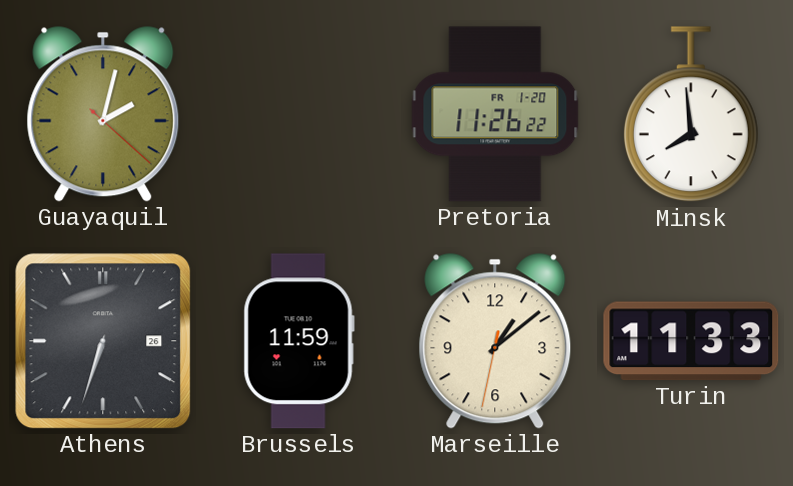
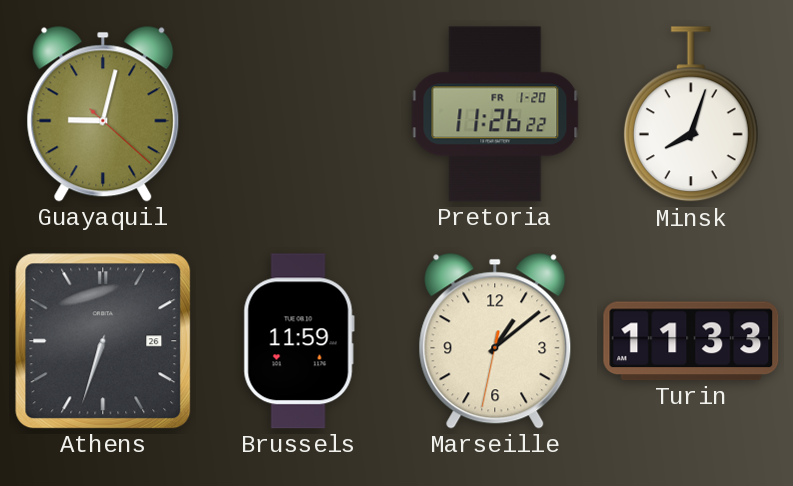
Guayaquil: 2:02 -> 9:02 (103, 114)
Minsk: 7:59 -> 8:03 (691, 115)
